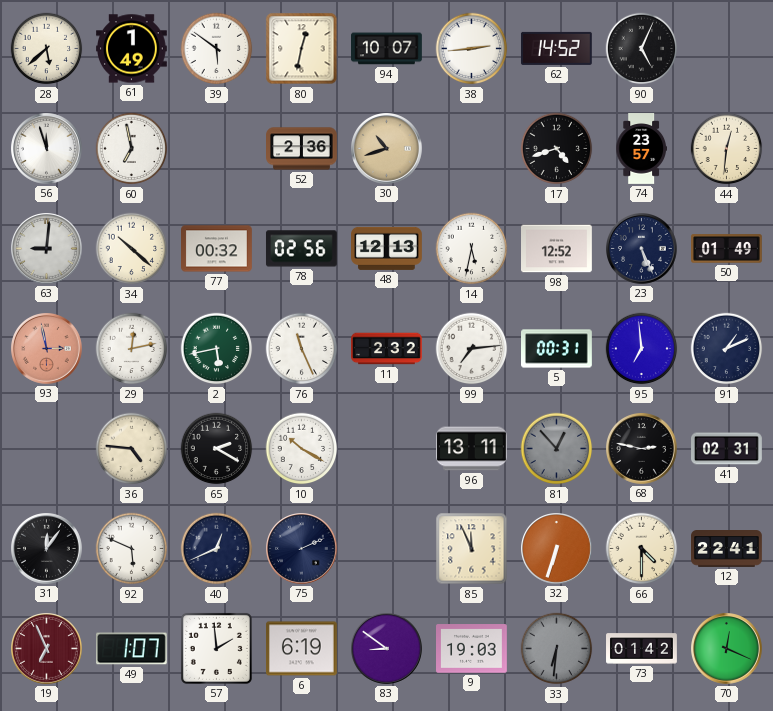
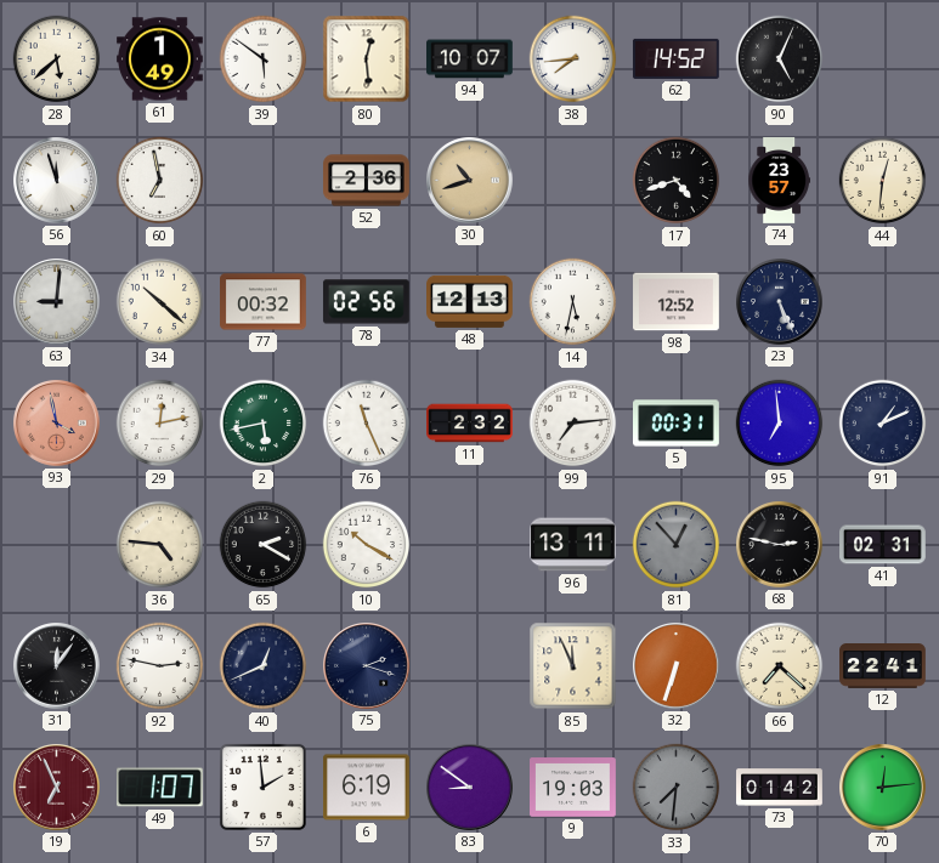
80: 12:32 -> 12:29 (367, 59)
38: 2:44 -> 7:44 (573, 59)
50: 01:49 -> none (727, 249)
93: 2:58 -> 3:58 (57, 424)
92: 5:49 -> 2:47 (160, 666)
75: 2:11 -> 2:18 (367, 666)
66: 4:30 -> 7:22 (780, 666)
33: 6:31 -> 7:31 (677, 788)
70: 12:19 -> 12:14 (883, 788)
